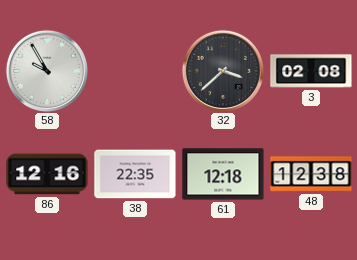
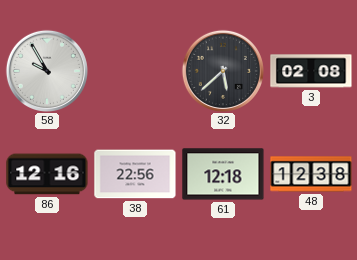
32: 3:38 -> 5:38 (223, 71)
38: 22:35 -> 22:56 (135, 174)
